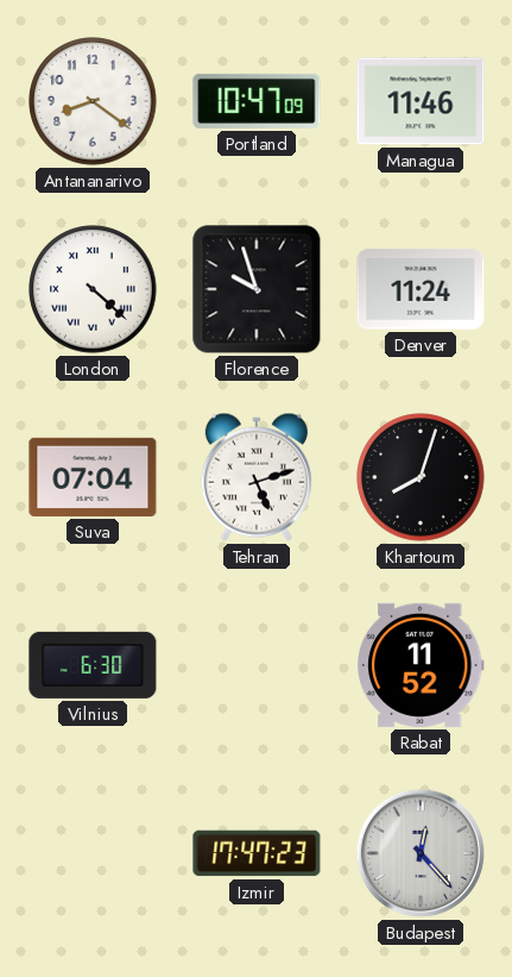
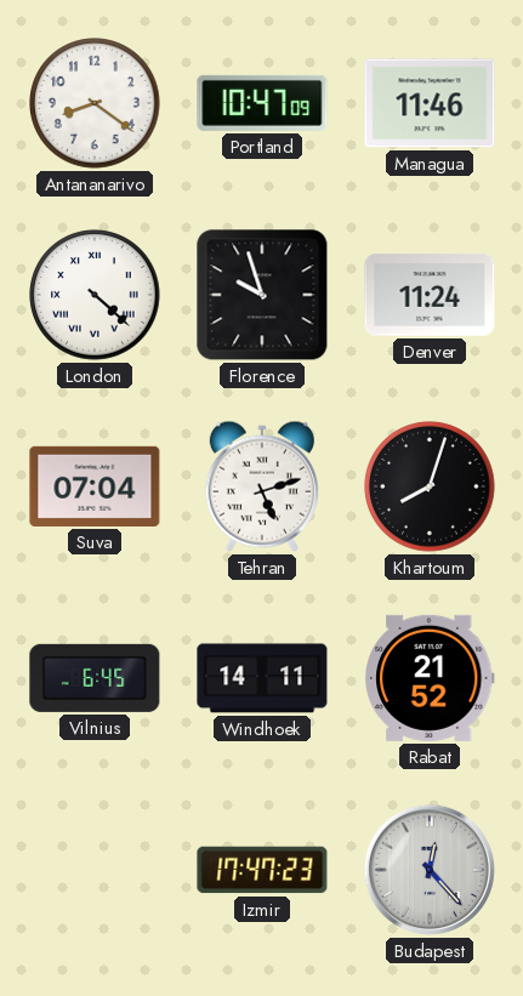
Vilnius: 6:30 -> 6:45 (95, 678)
Windhoek: none -> 14:11 (262, 678)
Rabat: 11:52 -> 21:52 (431, 678)
